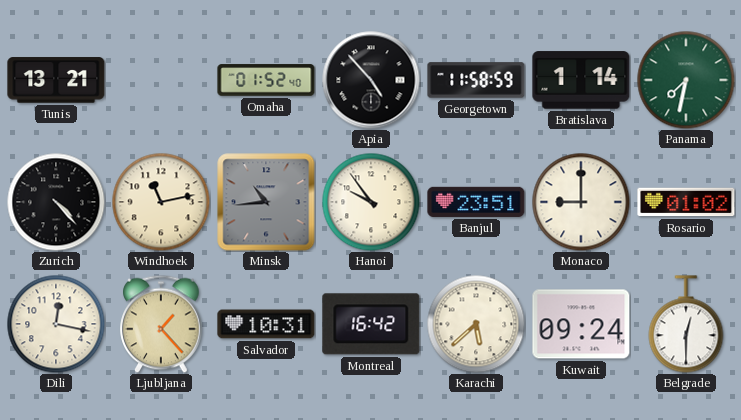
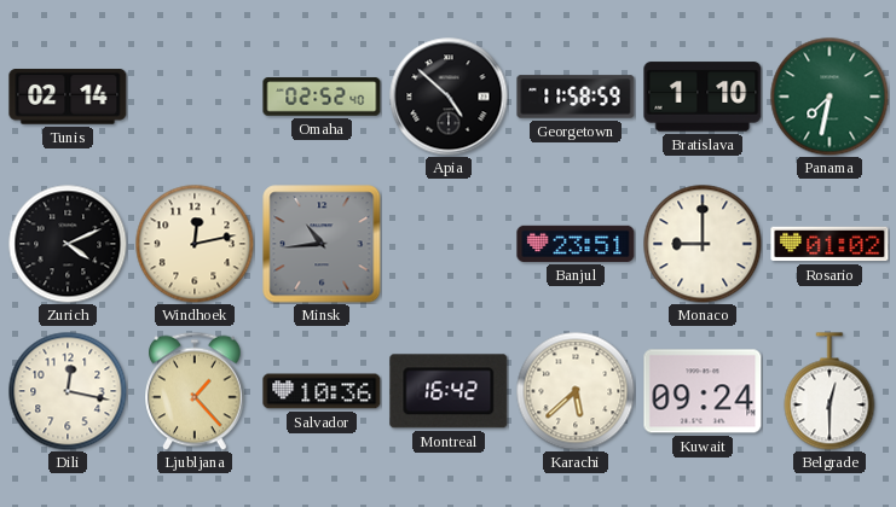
Tunis: 13:21 -> 02:14 (68, 97)
Omaha: 01:52 -> 02:52 (322, 97)
Apia: 4:53 -> 4:52 (449, 97)
Bratislava: 1:14 -> 1:10 (703, 97)
Zurich: 4:23 -> 4:11 (68, 244)
Windhoek: 11:13 -> 12:13 (195, 244)
Hanoi: 9:54 -> none (371, 202)
Salvador: 10:31 -> 10:36 (322, 391)
